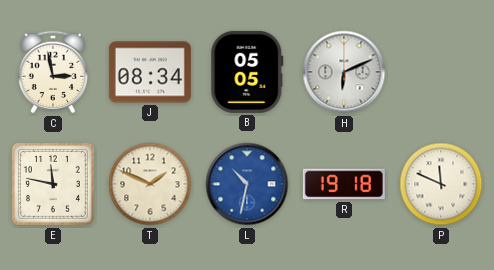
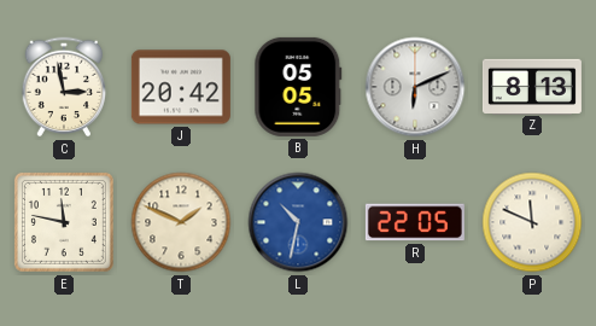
J: 08:34 -> 20:42 (181, 87)
Z: none -> 8:13 (532, 86)
R: 19:18 -> 22:05 (415, 222)
